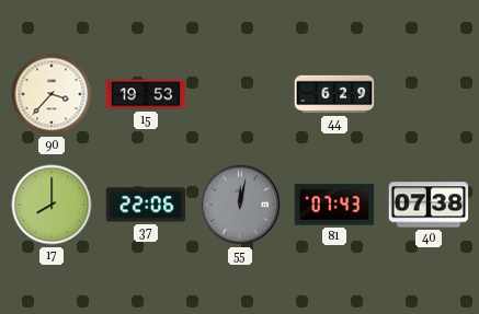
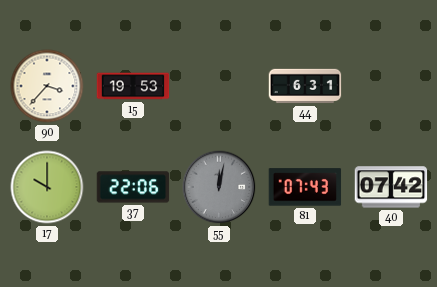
44: 6:29 -> 6:31 (305, 86)
17: 8:00 -> 10:00 (47, 187)
40: 07:38 -> 07:42 (391, 187)
